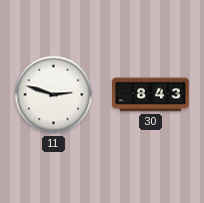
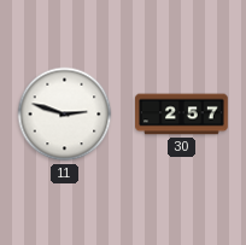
30: 8:43 -> 2:57 (182, 115)
